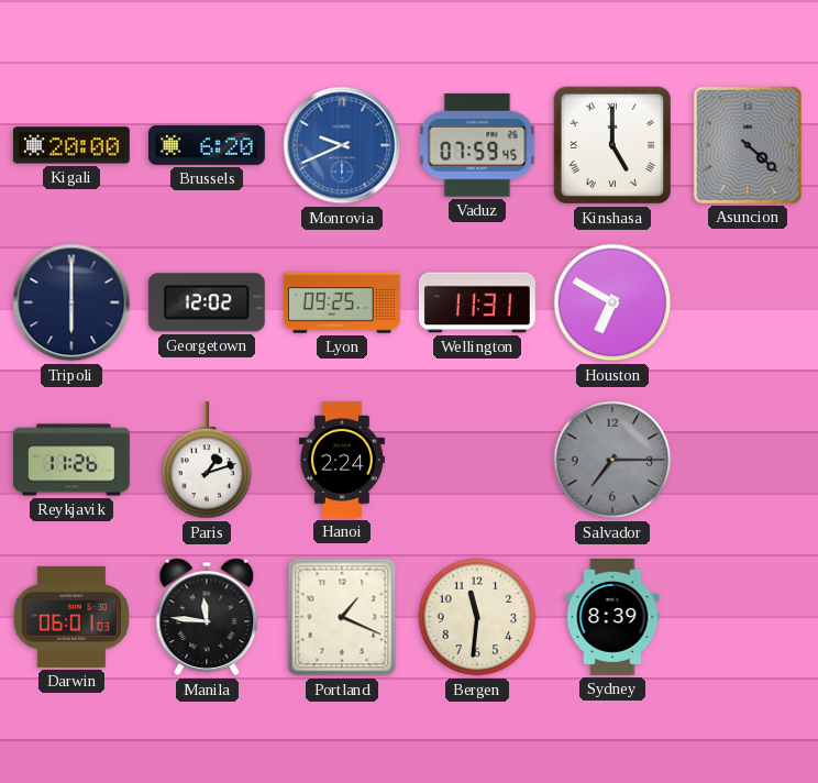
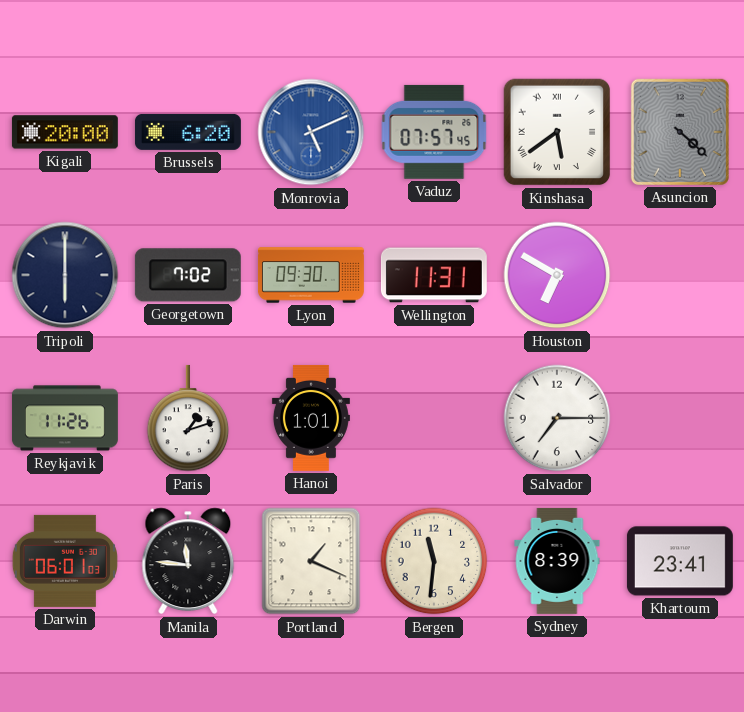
Monrovia: 9:41 -> 5:11 (311, 132)
Vaduz: 07:59 -> 07:57 (434, 132)
Kinshasa: 5:00 -> 5:39 (557, 132)
Georgetown: 12:02 -> 7:02 (188, 275)
Lyon: 09:25 -> 09:30 (311, 275)
Hanoi: 2:24 -> 1:01 (311, 418)
Salvador dial: grey -> white (557, 418)
Khartoum: none -> 23:41 (680, 561)
